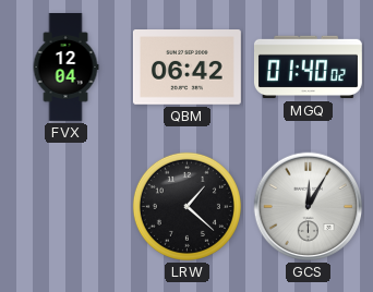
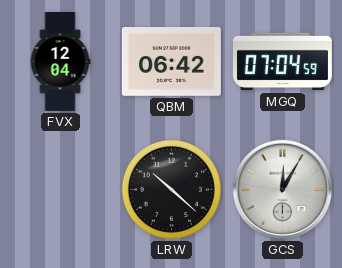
MGQ: 01:40 -> 07:04 (282, 62)
LRW: 1:22 -> 10:22 (171, 189)
